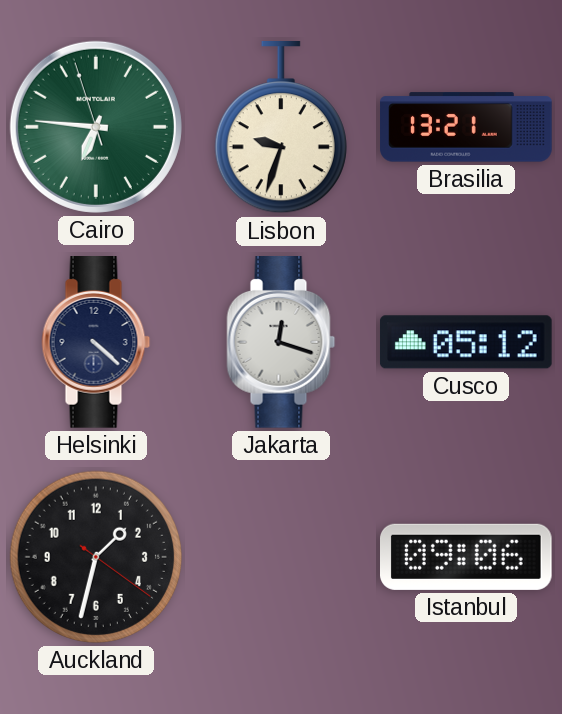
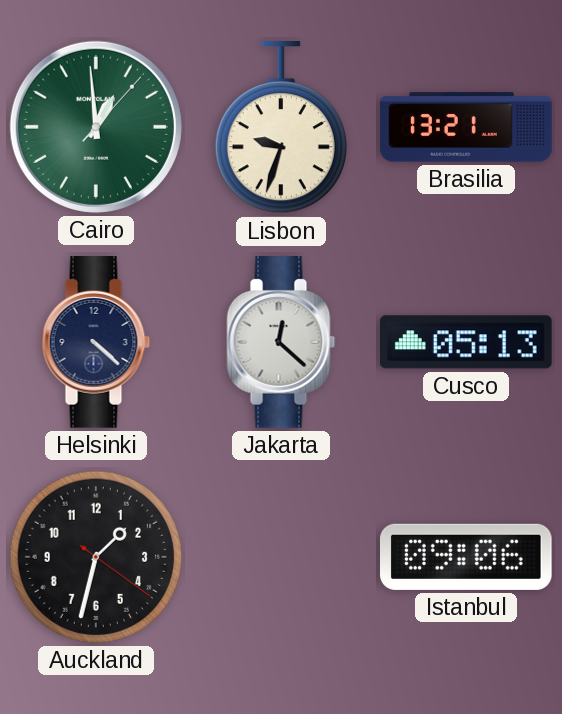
Cairo: 6:45 -> 12:59 (96, 127)
Jakarta: 12:18 -> 12:22 (281, 343)
Cusco: 05:12 -> 05:13 (466, 342)
